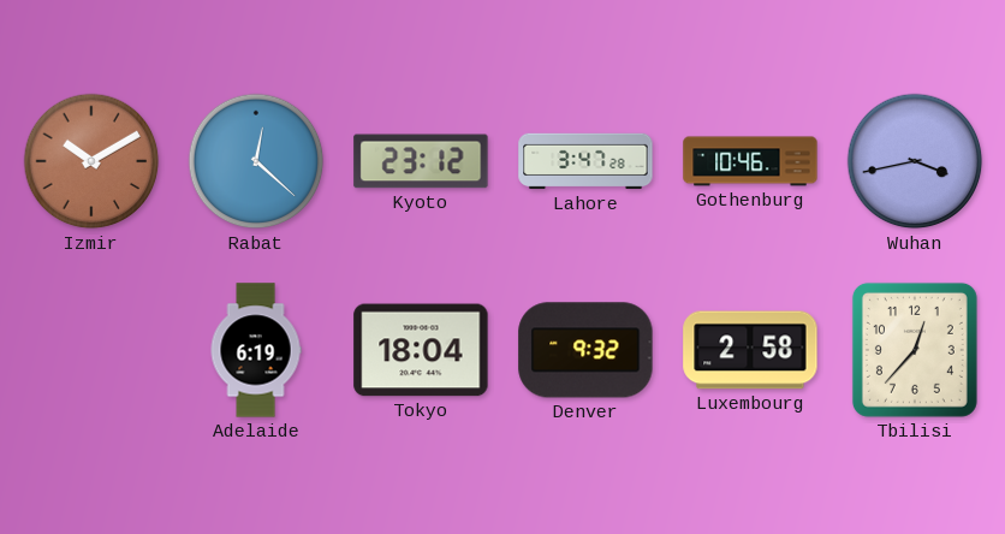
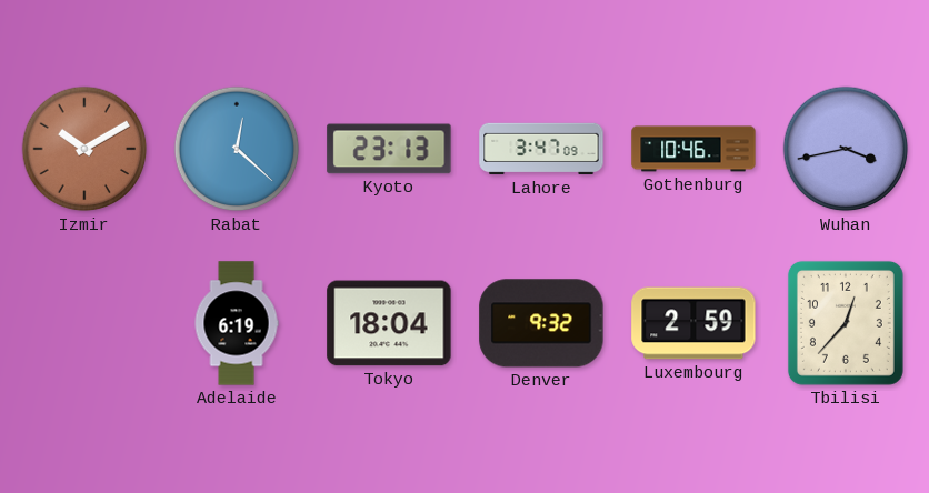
Kyoto: 23:12 -> 23:13 (389, 149)
Lahore: 3:47:28 -> 3:47:09 (541, 149)
Luxembourg: 2:58 -> 2:59 (693, 323)
